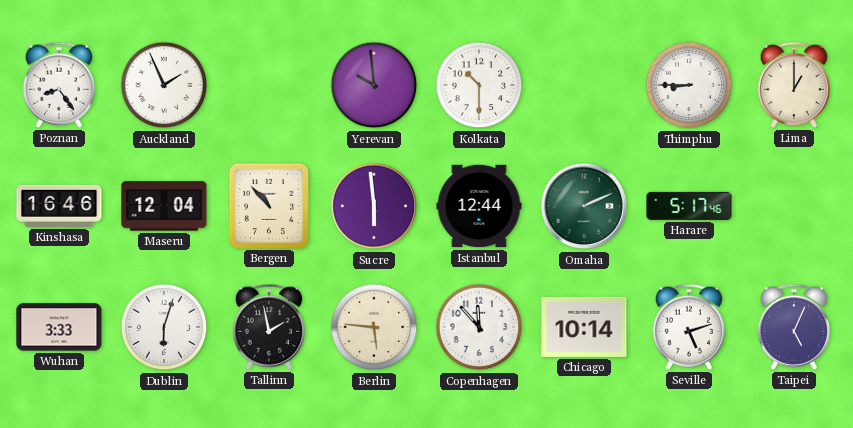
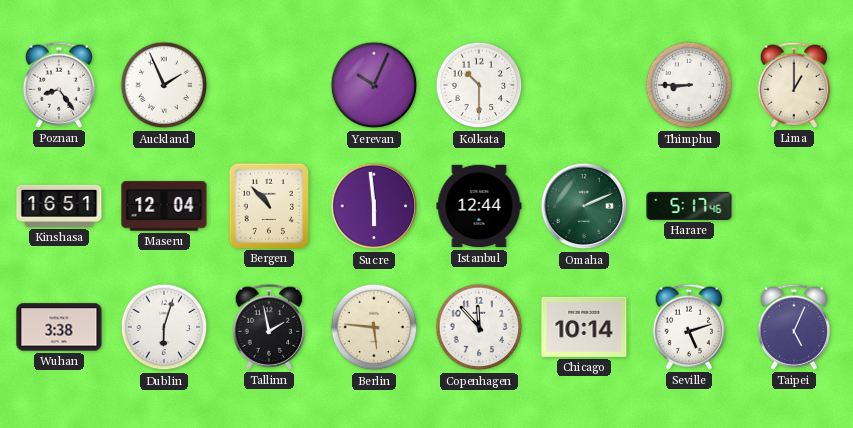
Yerevan: 9:59 -> 10:04 (374, 85)
Kinshasa: 16:46 -> 16:51 (59, 206)
Wuhan: 3:33 -> 3:38 (59, 327)
